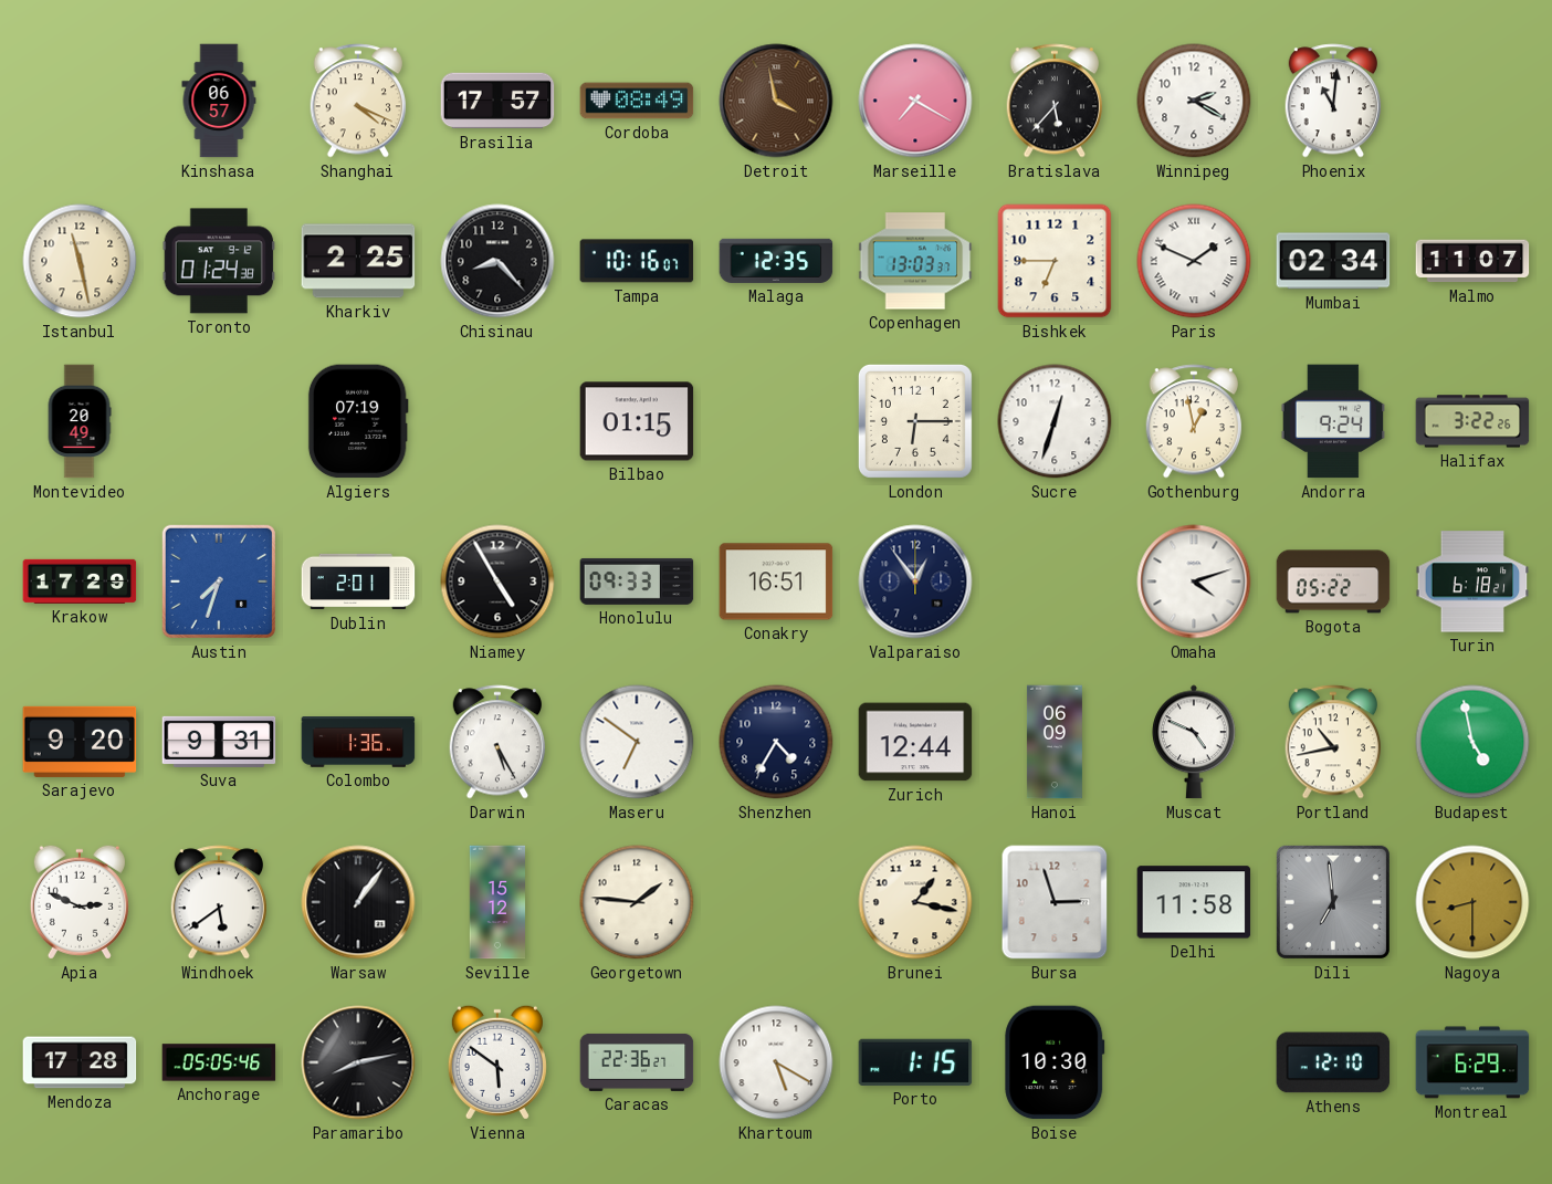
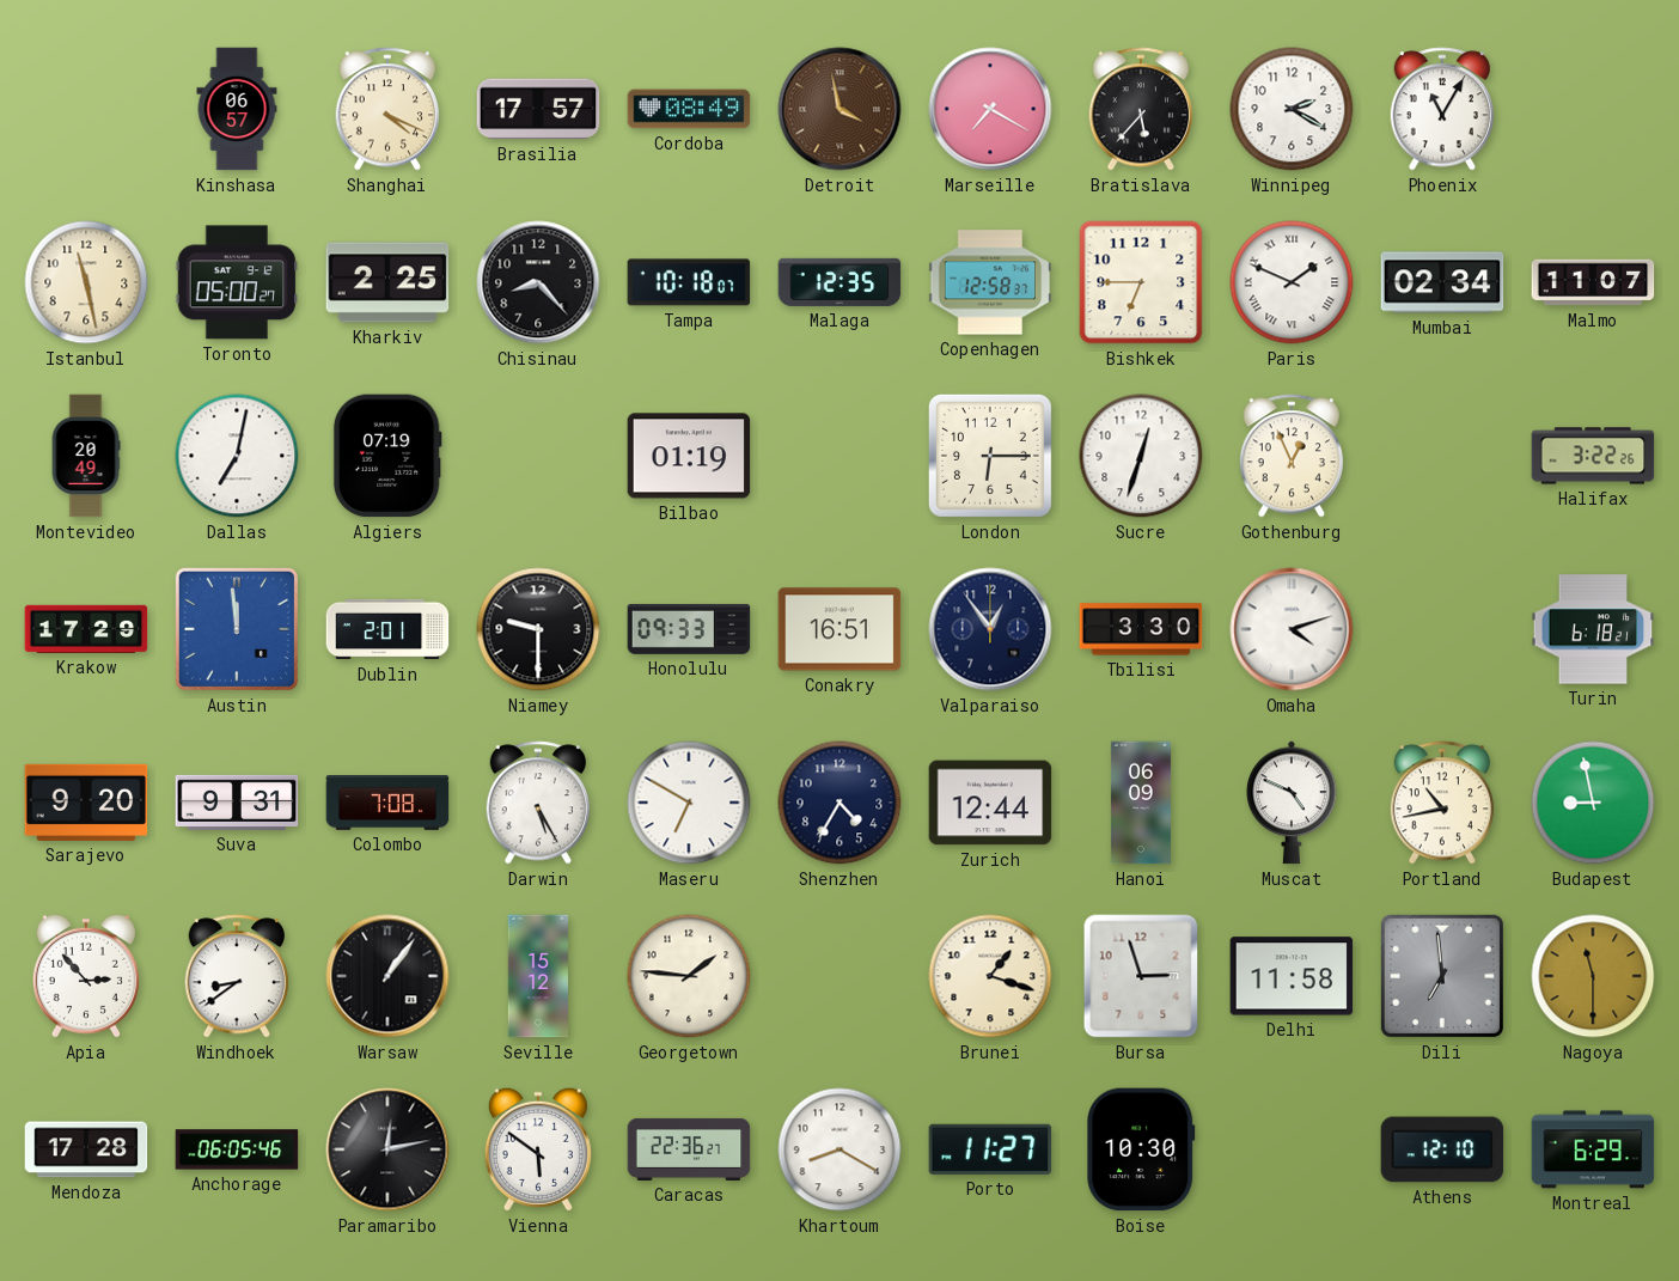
Phoenix: 11:01 -> 11:05 (1442, 109)
Toronto: 01:24 -> 05:00 (237, 282)
Tampa: 10:16 -> 10:18 (689, 282)
Copenhagen: 13:03 -> 12:58 (990, 282)
Dallas: none -> 7:02 (237, 456)
Bilbao: 01:15 -> 01:19 (689, 456)
Gothenburg: 12:58 -> 12:56 (1292, 456)
Andorra: 9:24 -> none (1333, 421)
Austin: 7:33 -> 11:59 (237, 629)
Niamey: 4:55 -> 9:30 (538, 629)
Tbilisi: none -> 3:30 (1141, 629)
Bogota: 05:22 -> none (1333, 581)
Colombo: 1:36 -> 7:08 (387, 804)
Maseru: 6:51 -> 6:50 (689, 803)
Budapest: 4:58 -> 8:58 (1593, 803)
Apia: 2:49 -> 2:53 (86, 976)
Windhoek: 5:39 -> 8:39 (237, 976)
Brunei: 1:17 -> 1:18 (990, 976)
Nagoya: 8:30 -> 11:30 (1593, 976)
Anchorage: 05:05 -> 06:05 (237, 1149)
Paramaribo: 8:13 -> 12:13 (387, 1149)
Khartoum: 5:20 -> 8:20 (839, 1149)
Porto: 1:15 -> 11:27 (990, 1149)
